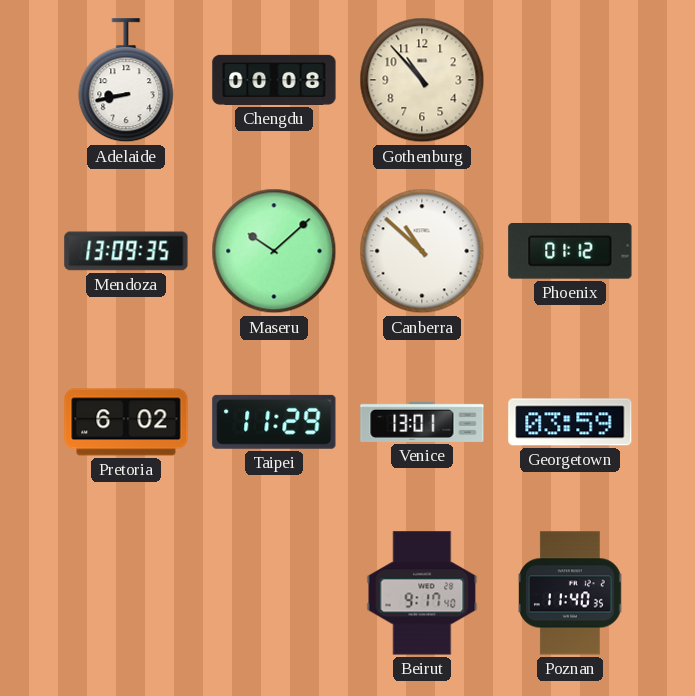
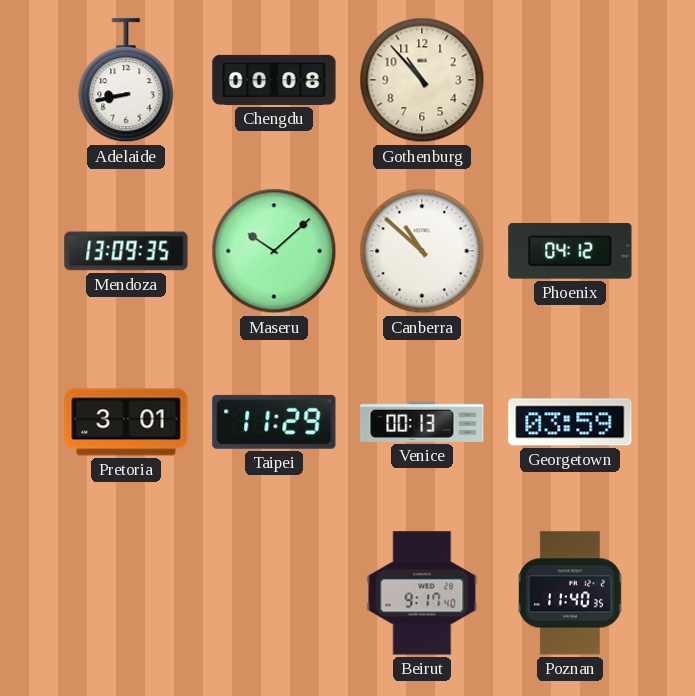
Phoenix: 01:12 -> 04:12 (570, 252)
Pretoria: 6:02 -> 3:01 (126, 422)
Venice: 13:01 -> 00:13 (422, 422)
